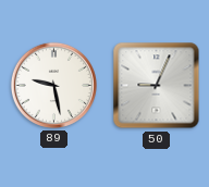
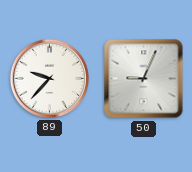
89: 9:28 -> 9:37 (49, 78)
